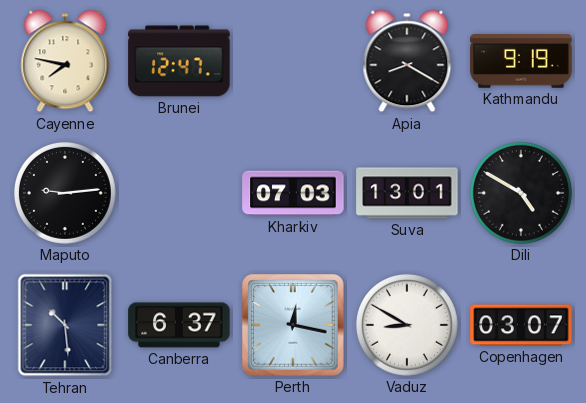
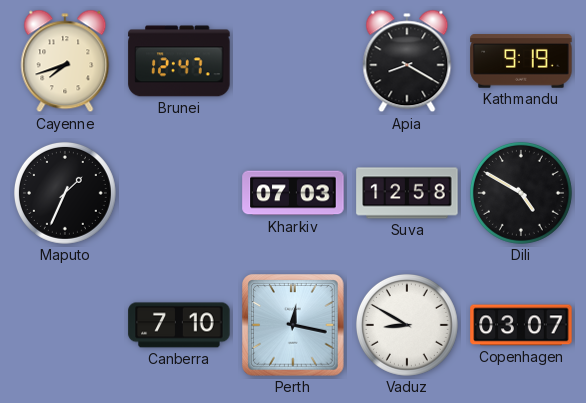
Cayenne: 7:47 -> 7:42 (65, 61)
Maputo: 9:14 -> 1:34 (65, 193)
Suva: 13:01 -> 12:58 (407, 193)
Tehran: 10:29 -> none (65, 325)
Canberra: 6:37 -> 7:10 (179, 325)
